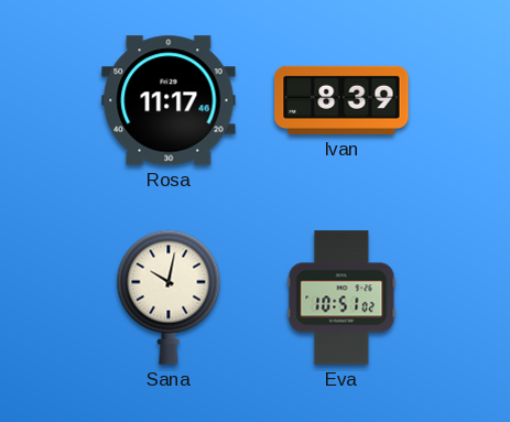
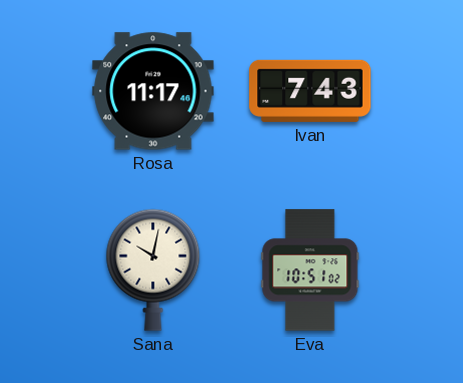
Ivan: 8:39 -> 7:43 (310, 91)
